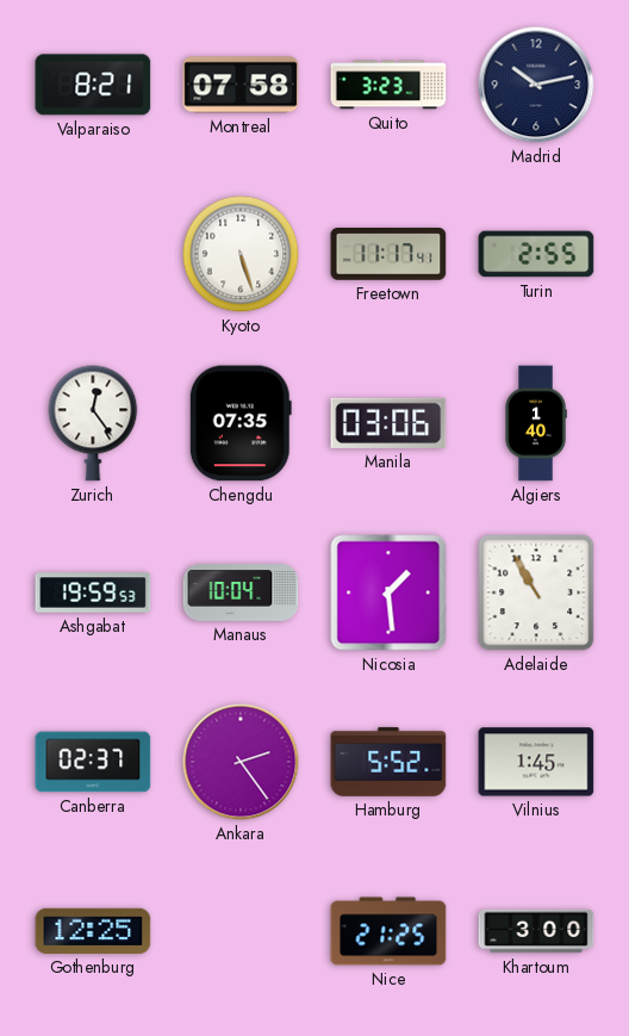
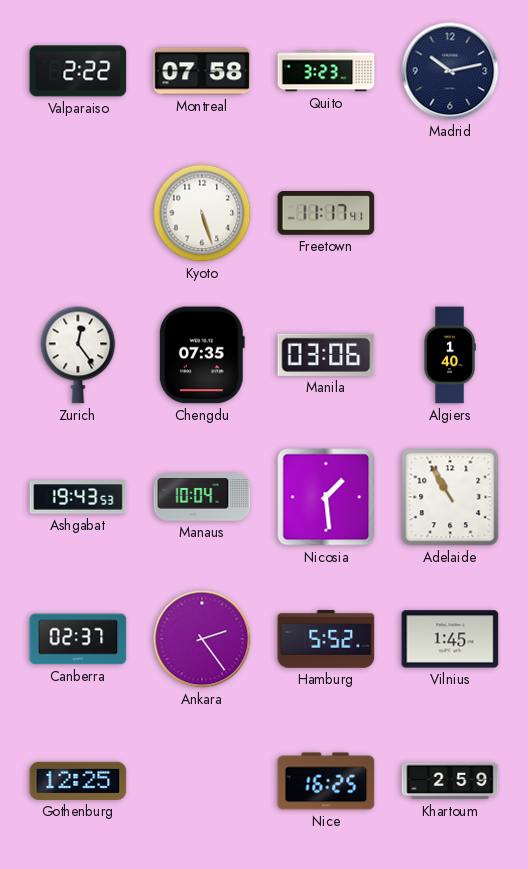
Valparaiso: 8:21 -> 2:22 (78, 71)
Turin: 2:55 -> none (536, 254)
Ashgabat: 19:59 -> 19:43 (78, 497)
Nice: 21:25 -> 16:25 (326, 781)
Khartoum: 3:00 -> 2:59 (450, 781)
